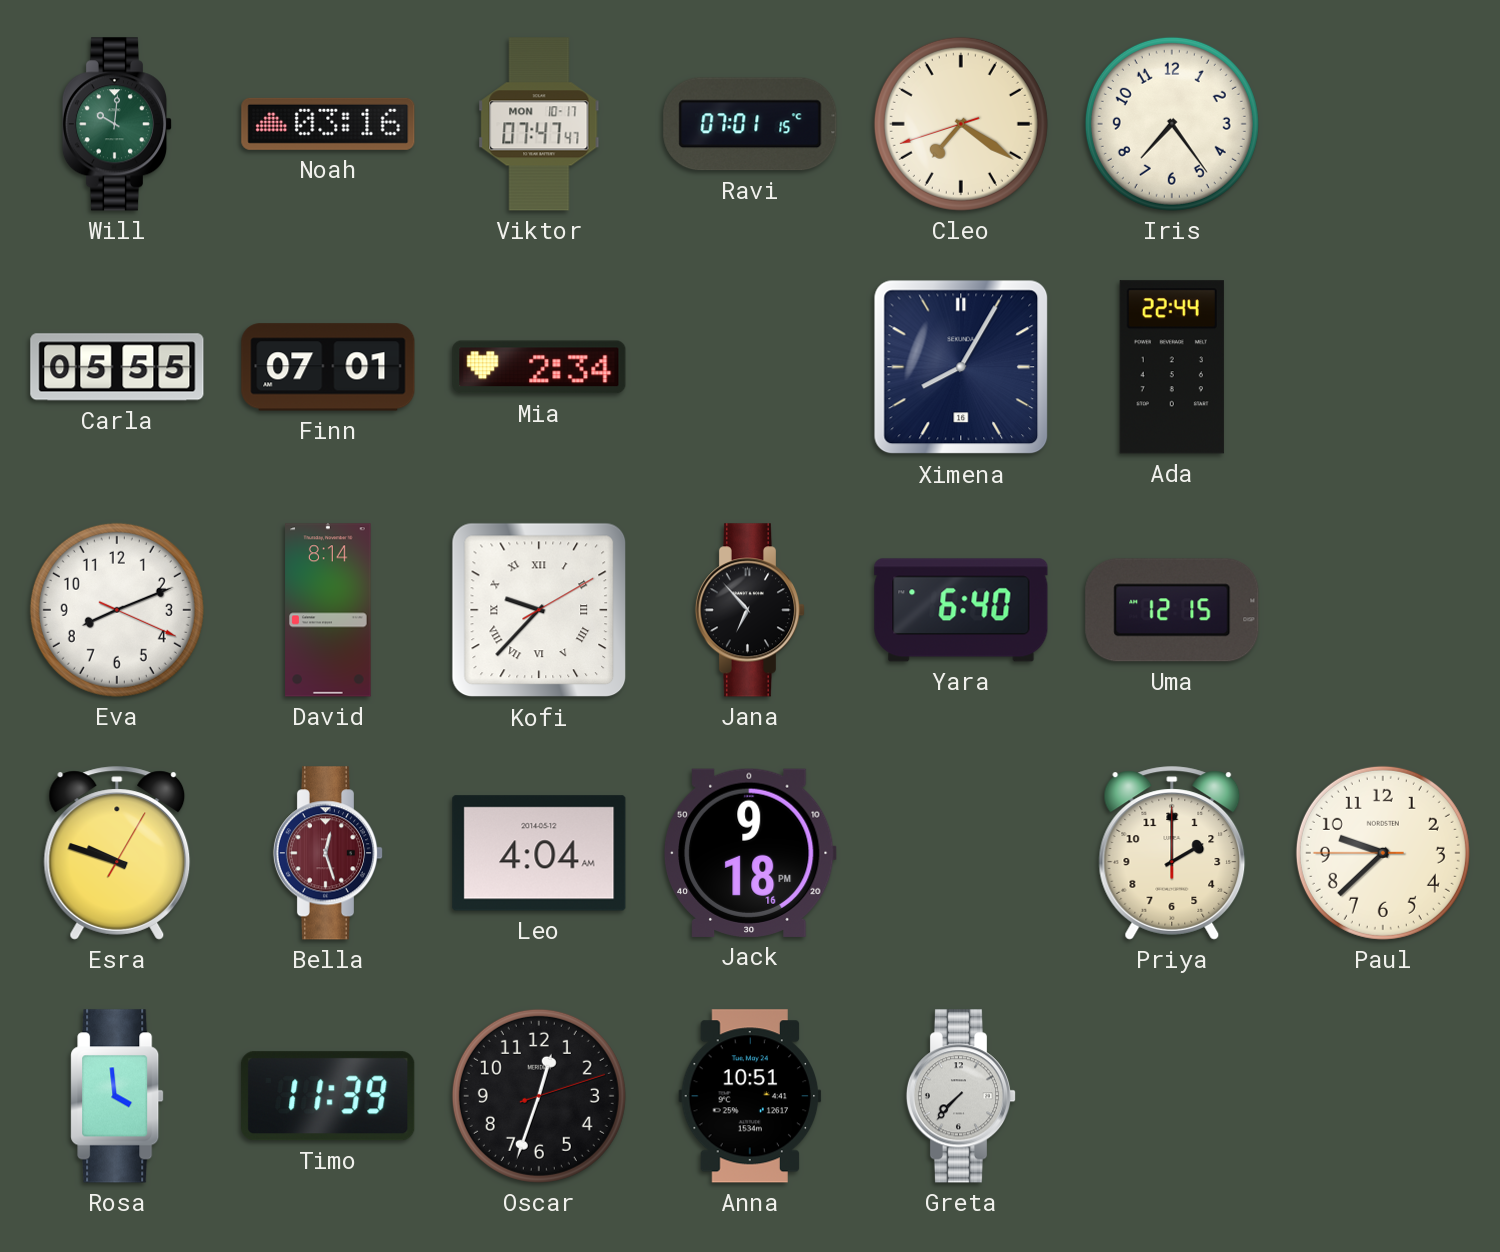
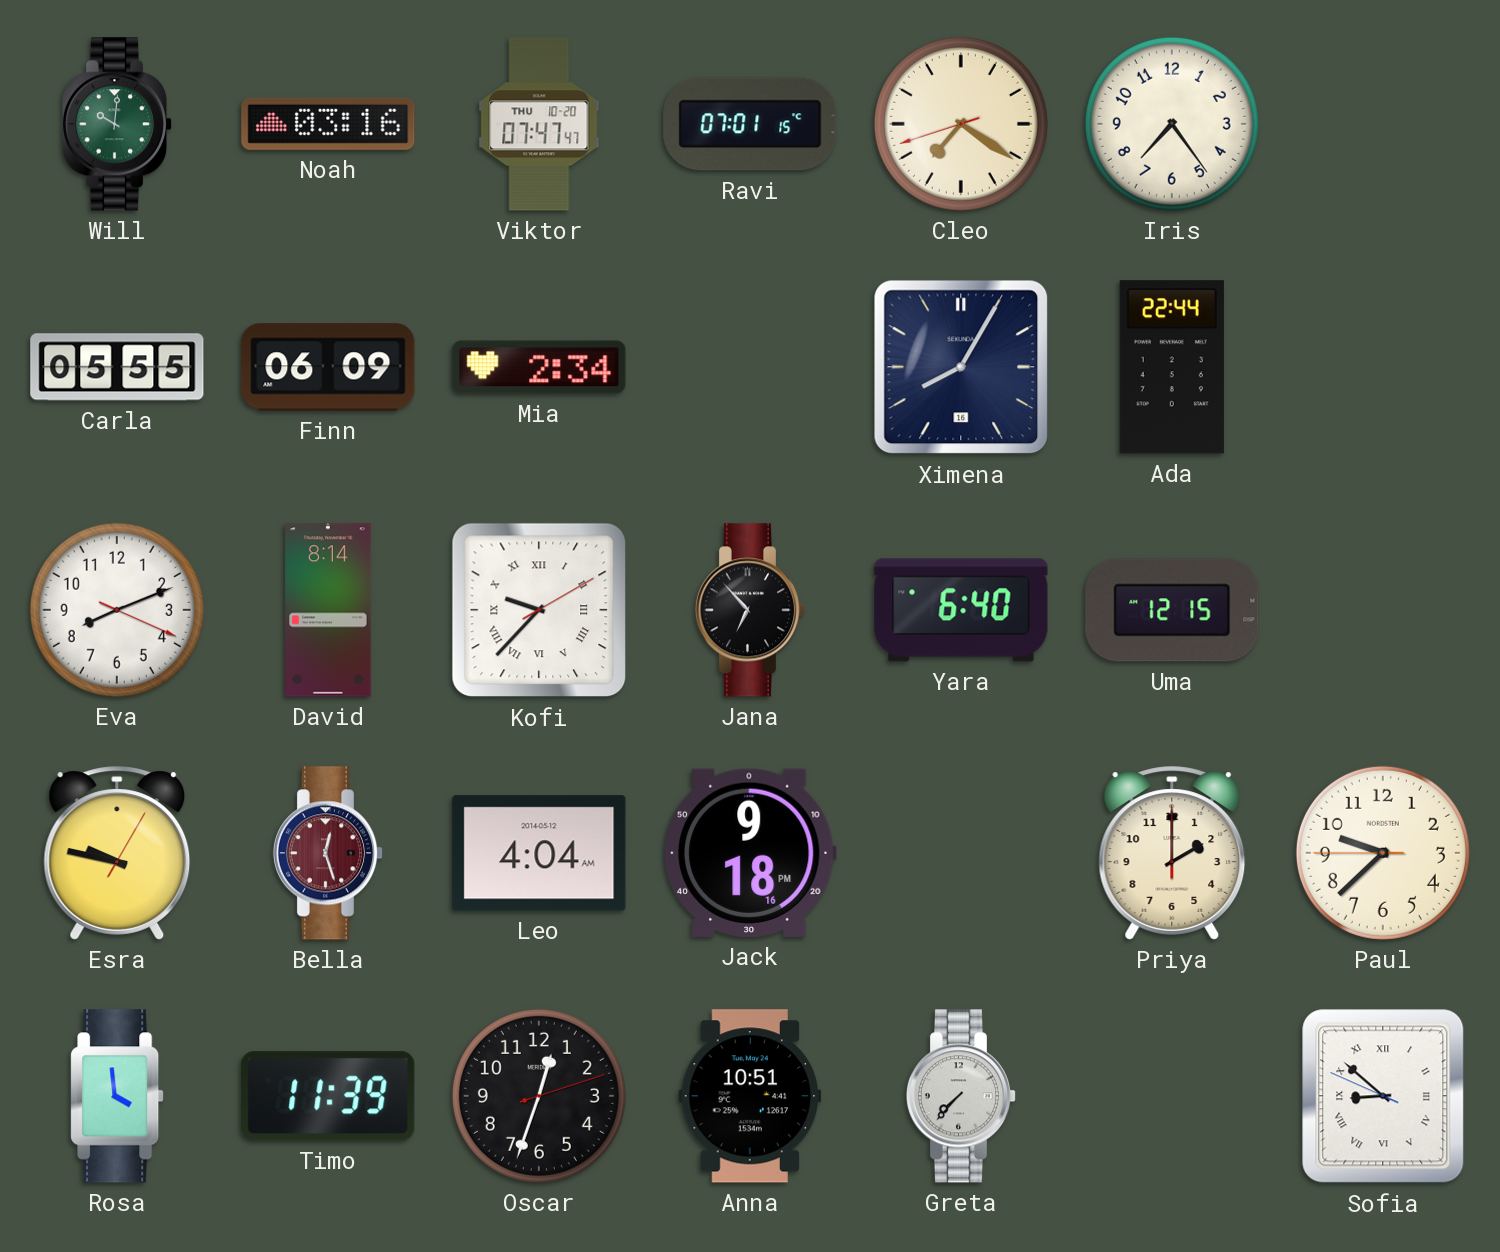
Viktor date: MON 10-17 -> THU 10-20 (539, 124)
Finn: 07:01 -> 06:09 (328, 367)
Esra: 9:48 -> 9:47 (117, 853)
Sofia: none -> 8:51 (1383, 1096)
